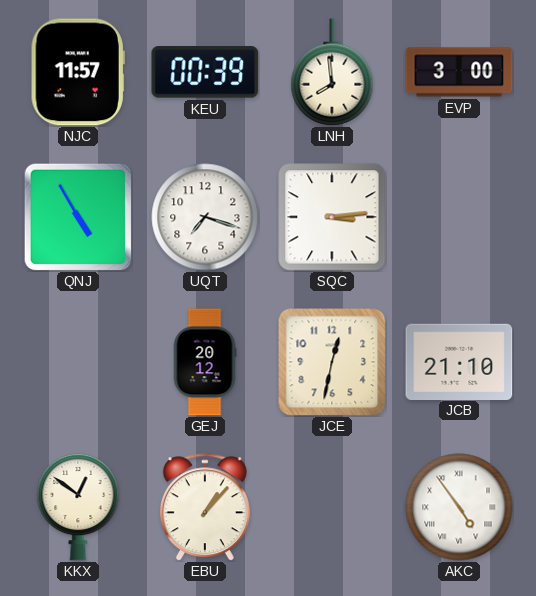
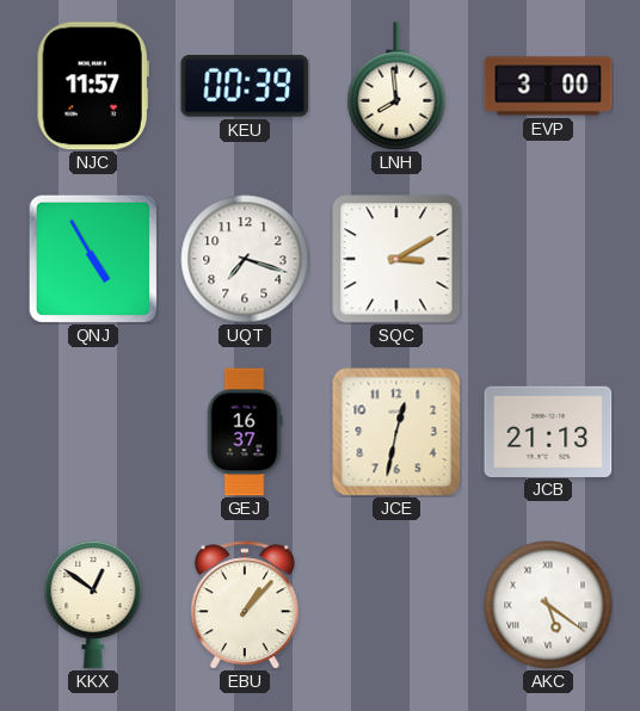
SQC: 3:14 -> 3:10 (396, 259)
GEJ: 20:12 -> 16:37 (245, 432)
JCB: 21:10 -> 21:13 (548, 431)
AKC: 4:54 -> 5:21 (548, 605)
